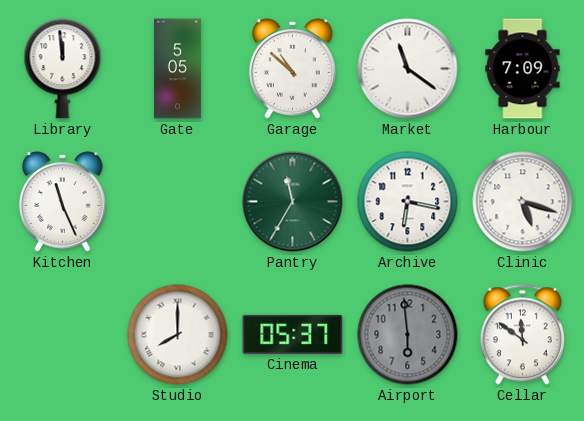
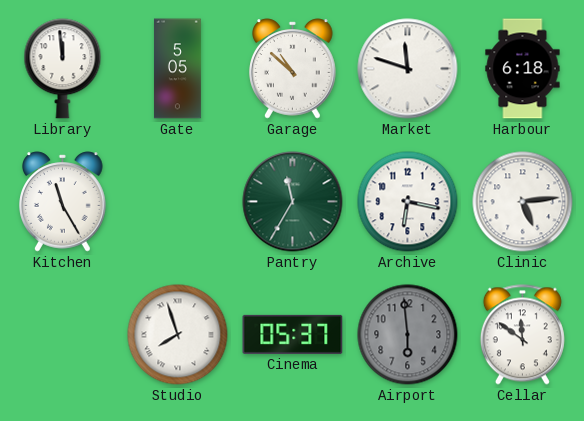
Market: 11:21 -> 11:48 (408, 69)
Harbour: 7:09 -> 6:18 (523, 69)
Kitchen: 11:26 -> 11:25 (63, 202)
Clinic: 5:18 -> 5:14 (523, 202)
Studio: 8:00 -> 7:57 (178, 335)
